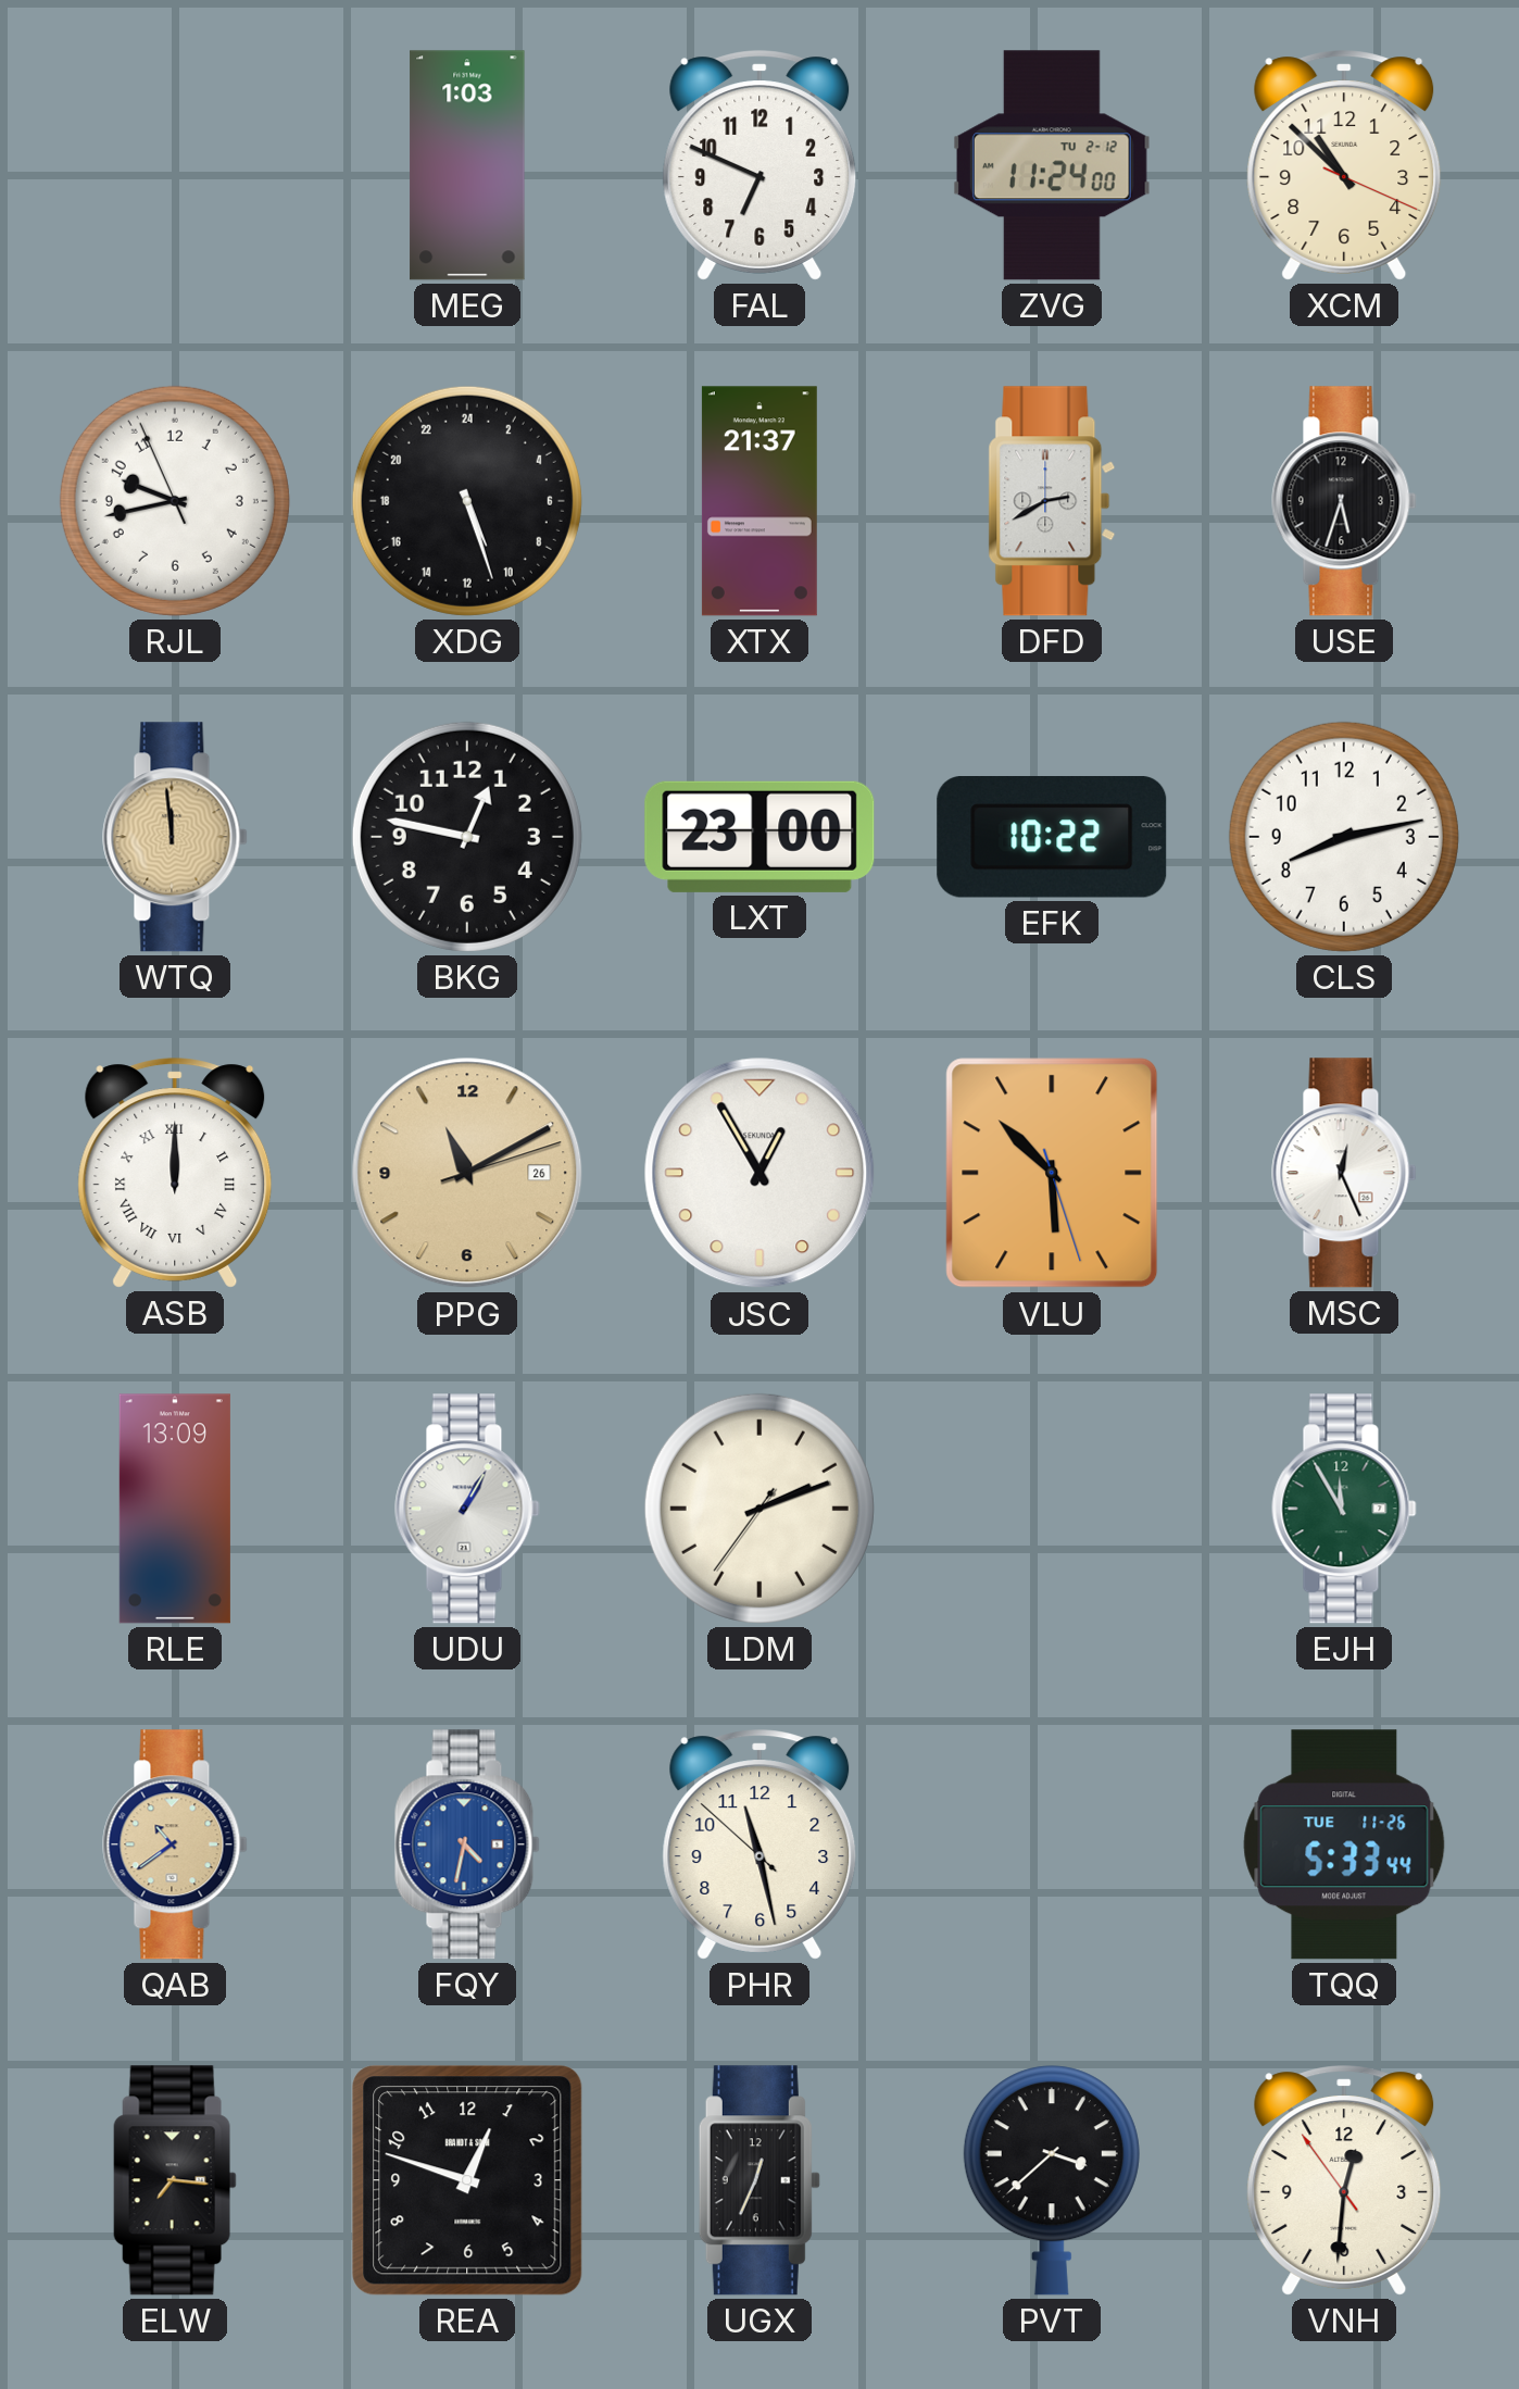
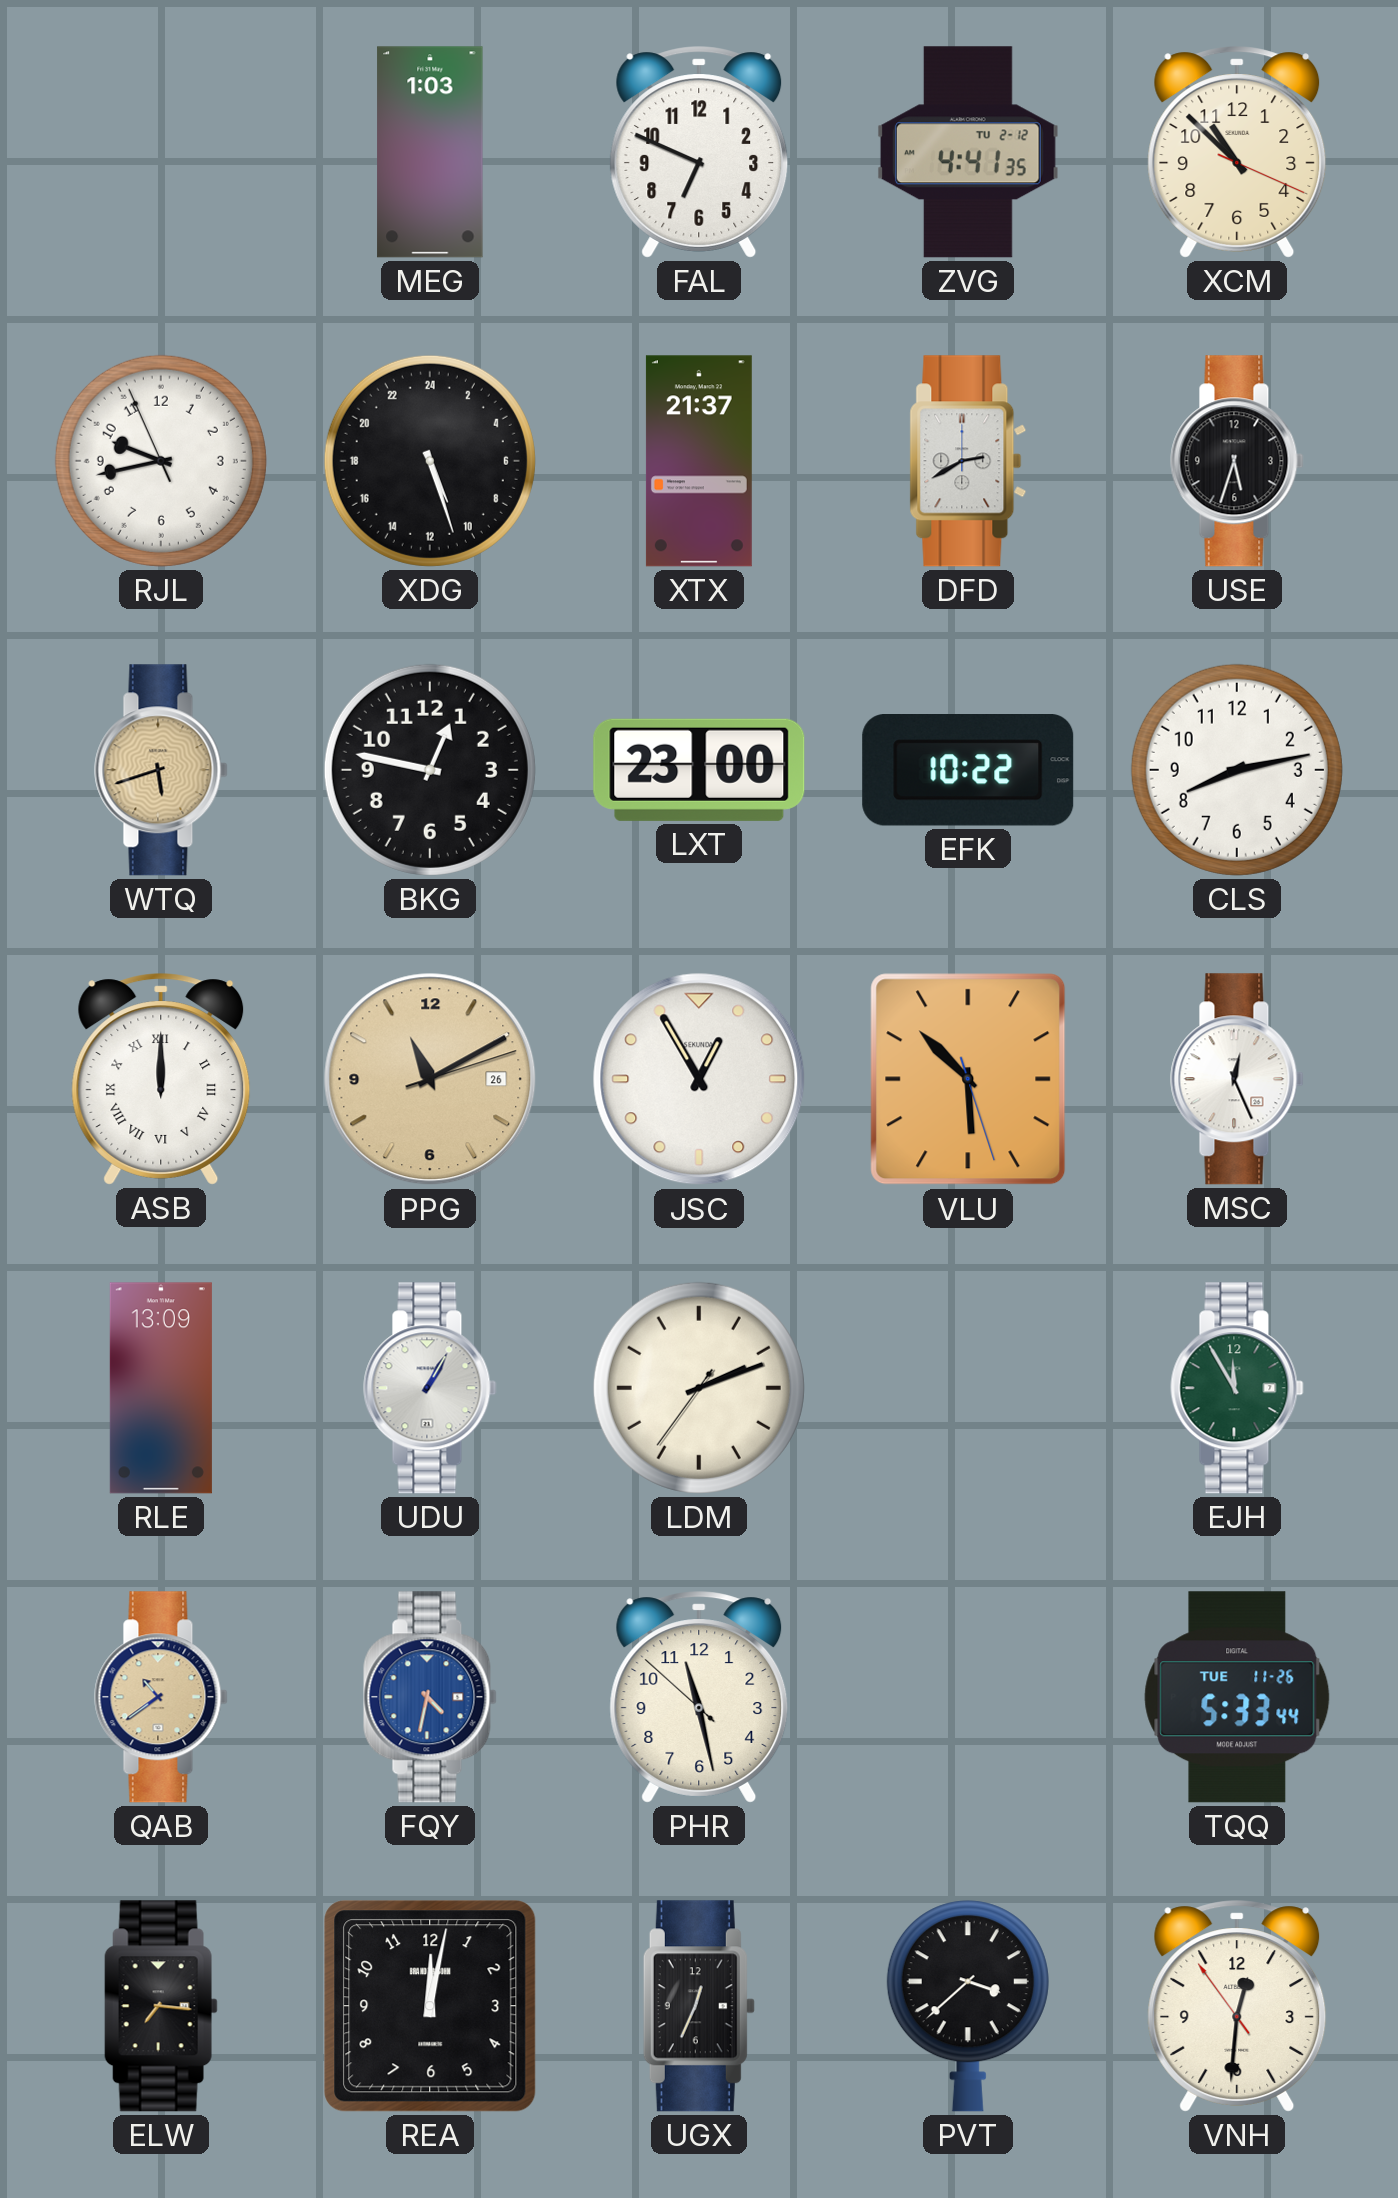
ZVG: 11:24 -> 4:41 (968, 152)
WTQ: 11:59 -> 5:42 (161, 770)
REA: 12:48 -> 12:02 (430, 2006)
